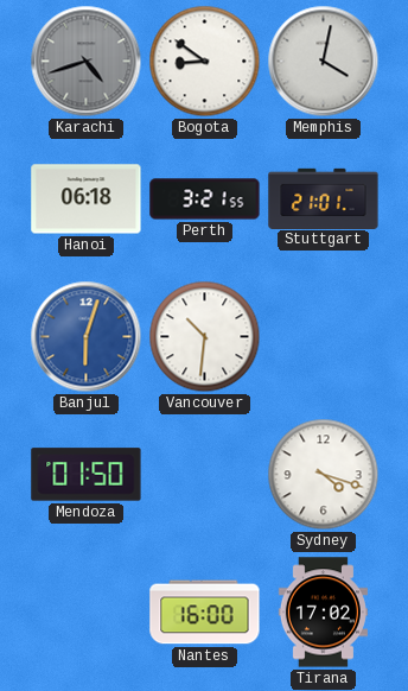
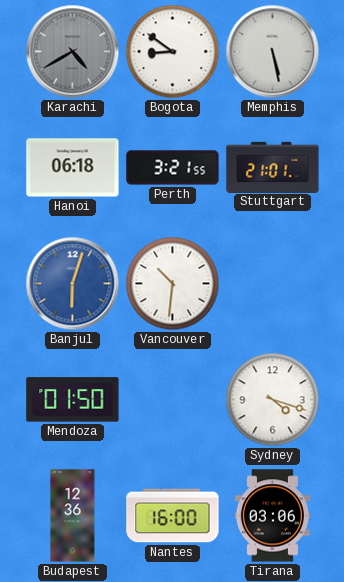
Karachi: 4:42 -> 4:40 (73, 52)
Memphis: 4:02 -> 5:28 (273, 52)
Budapest: none -> 12:36 (73, 516)
Tirana: 17:02 -> 03:06 (272, 516)
